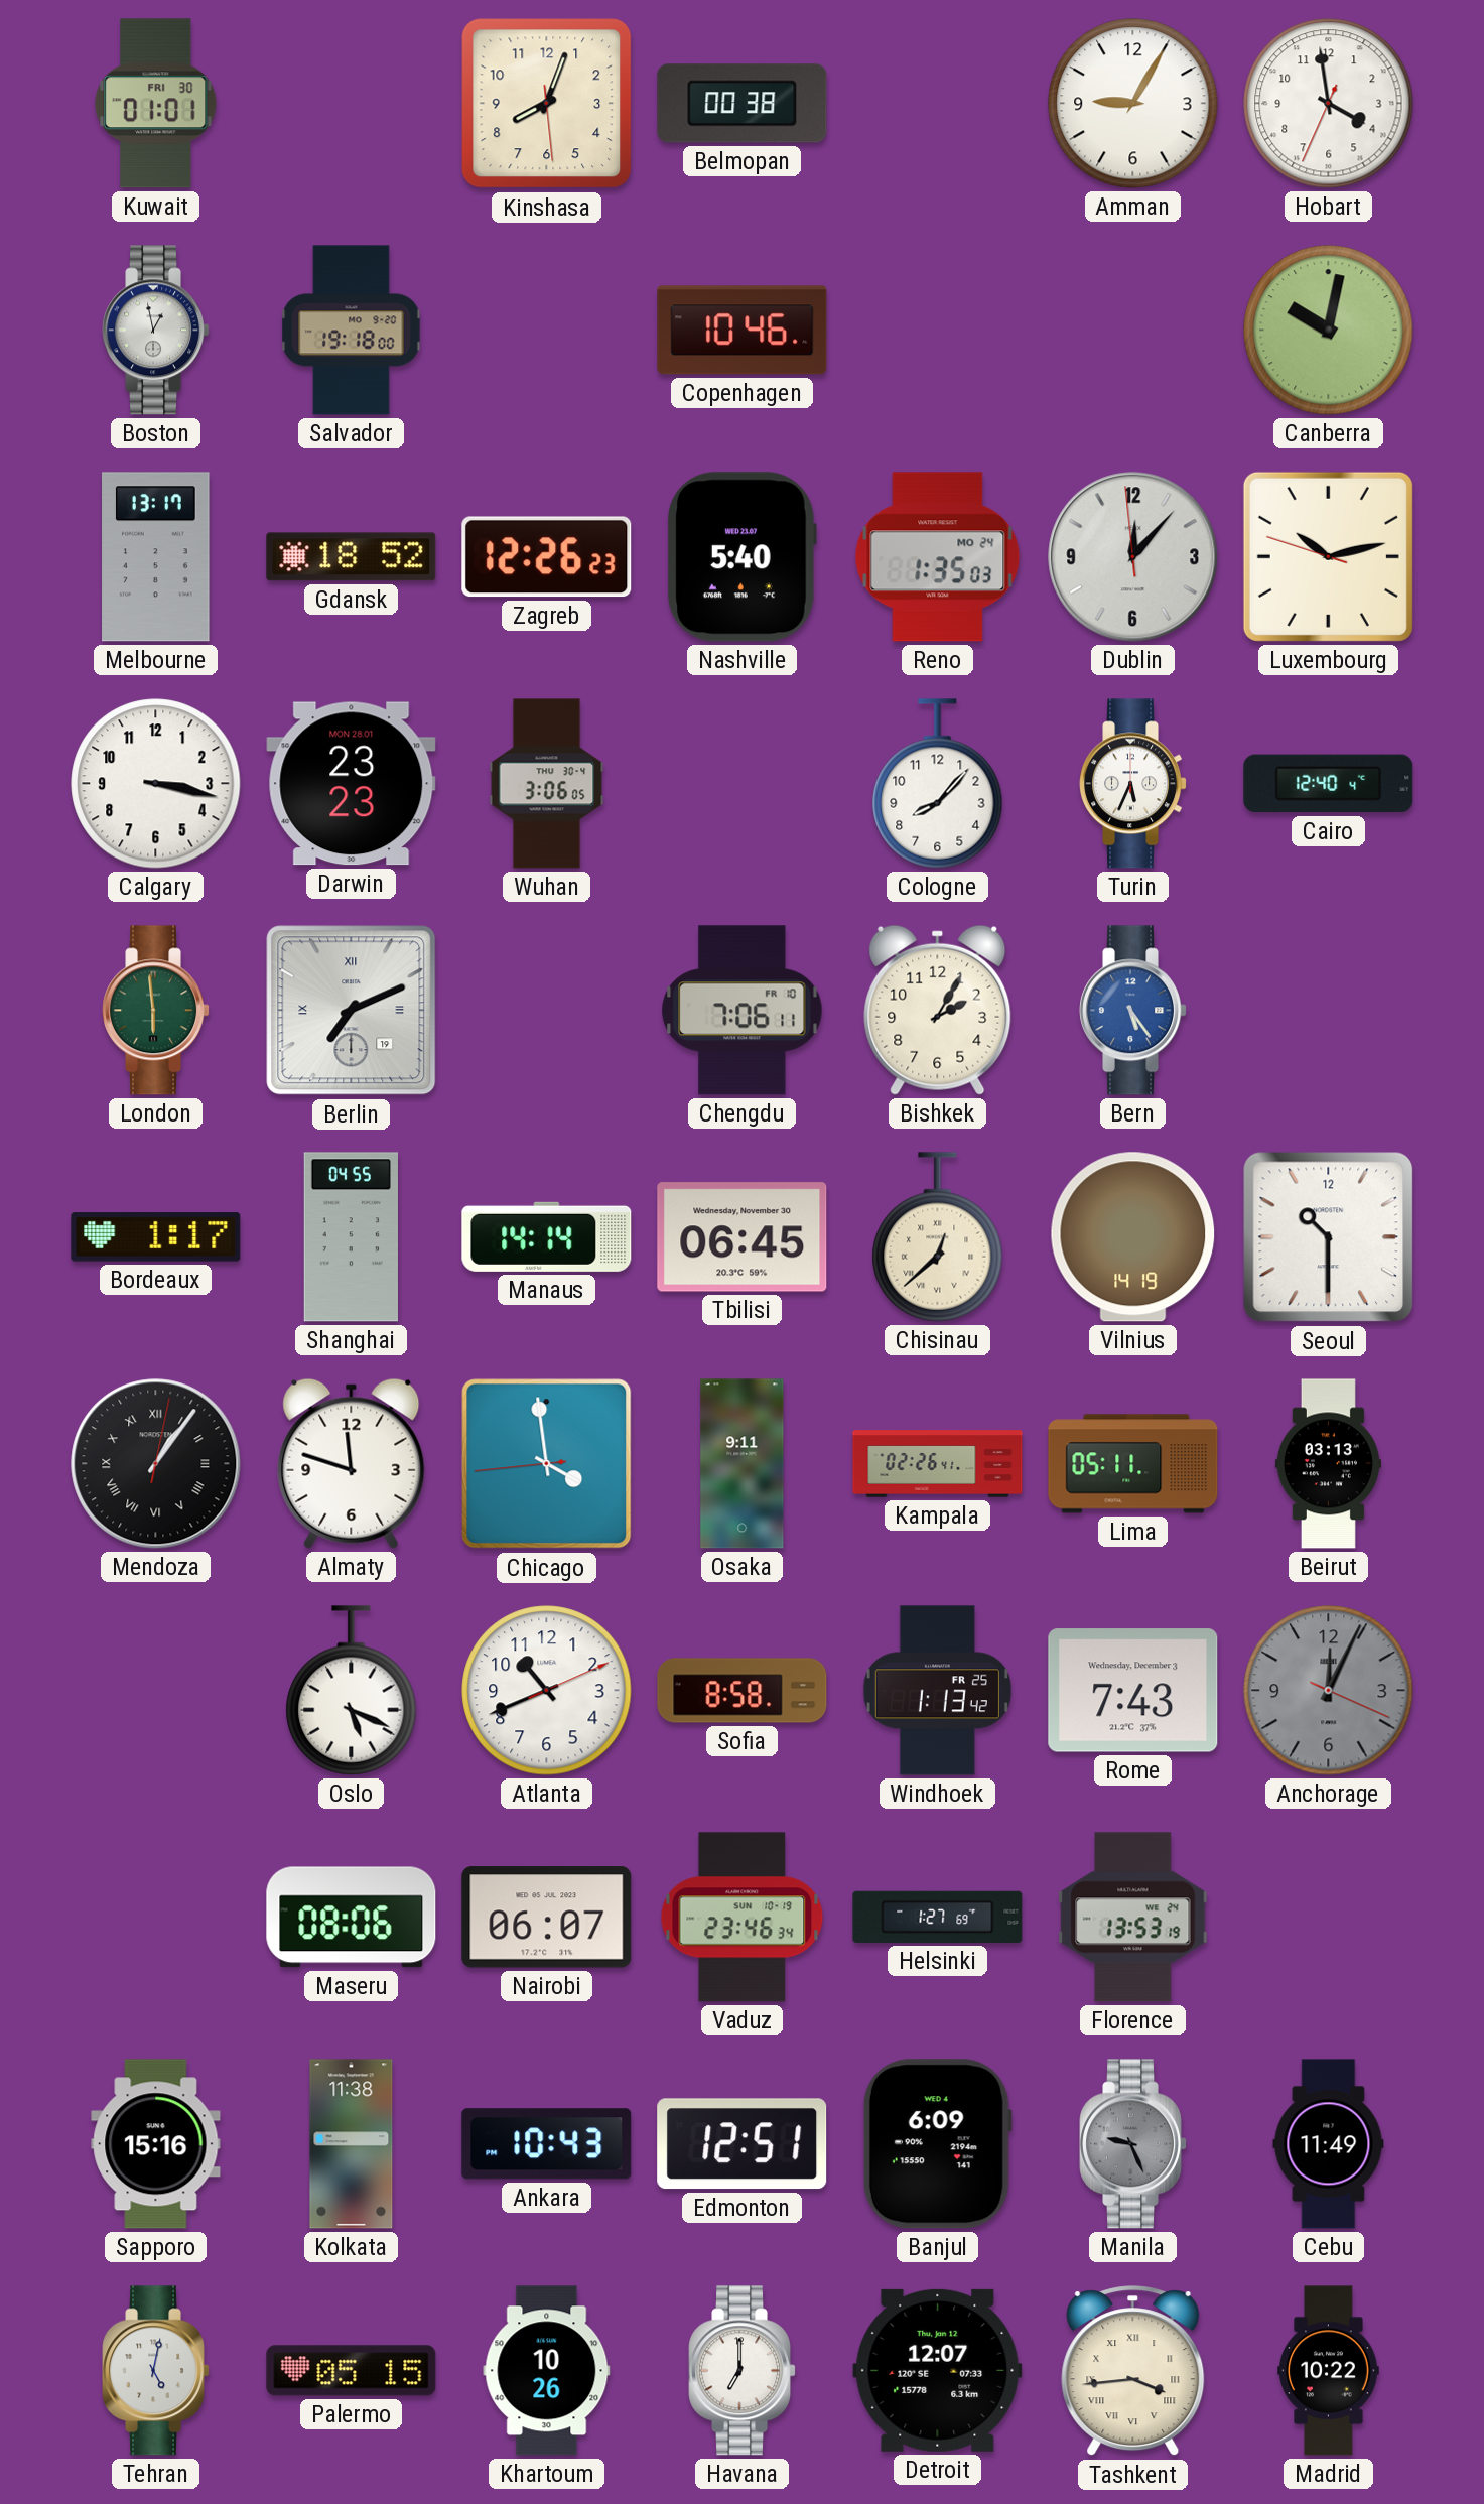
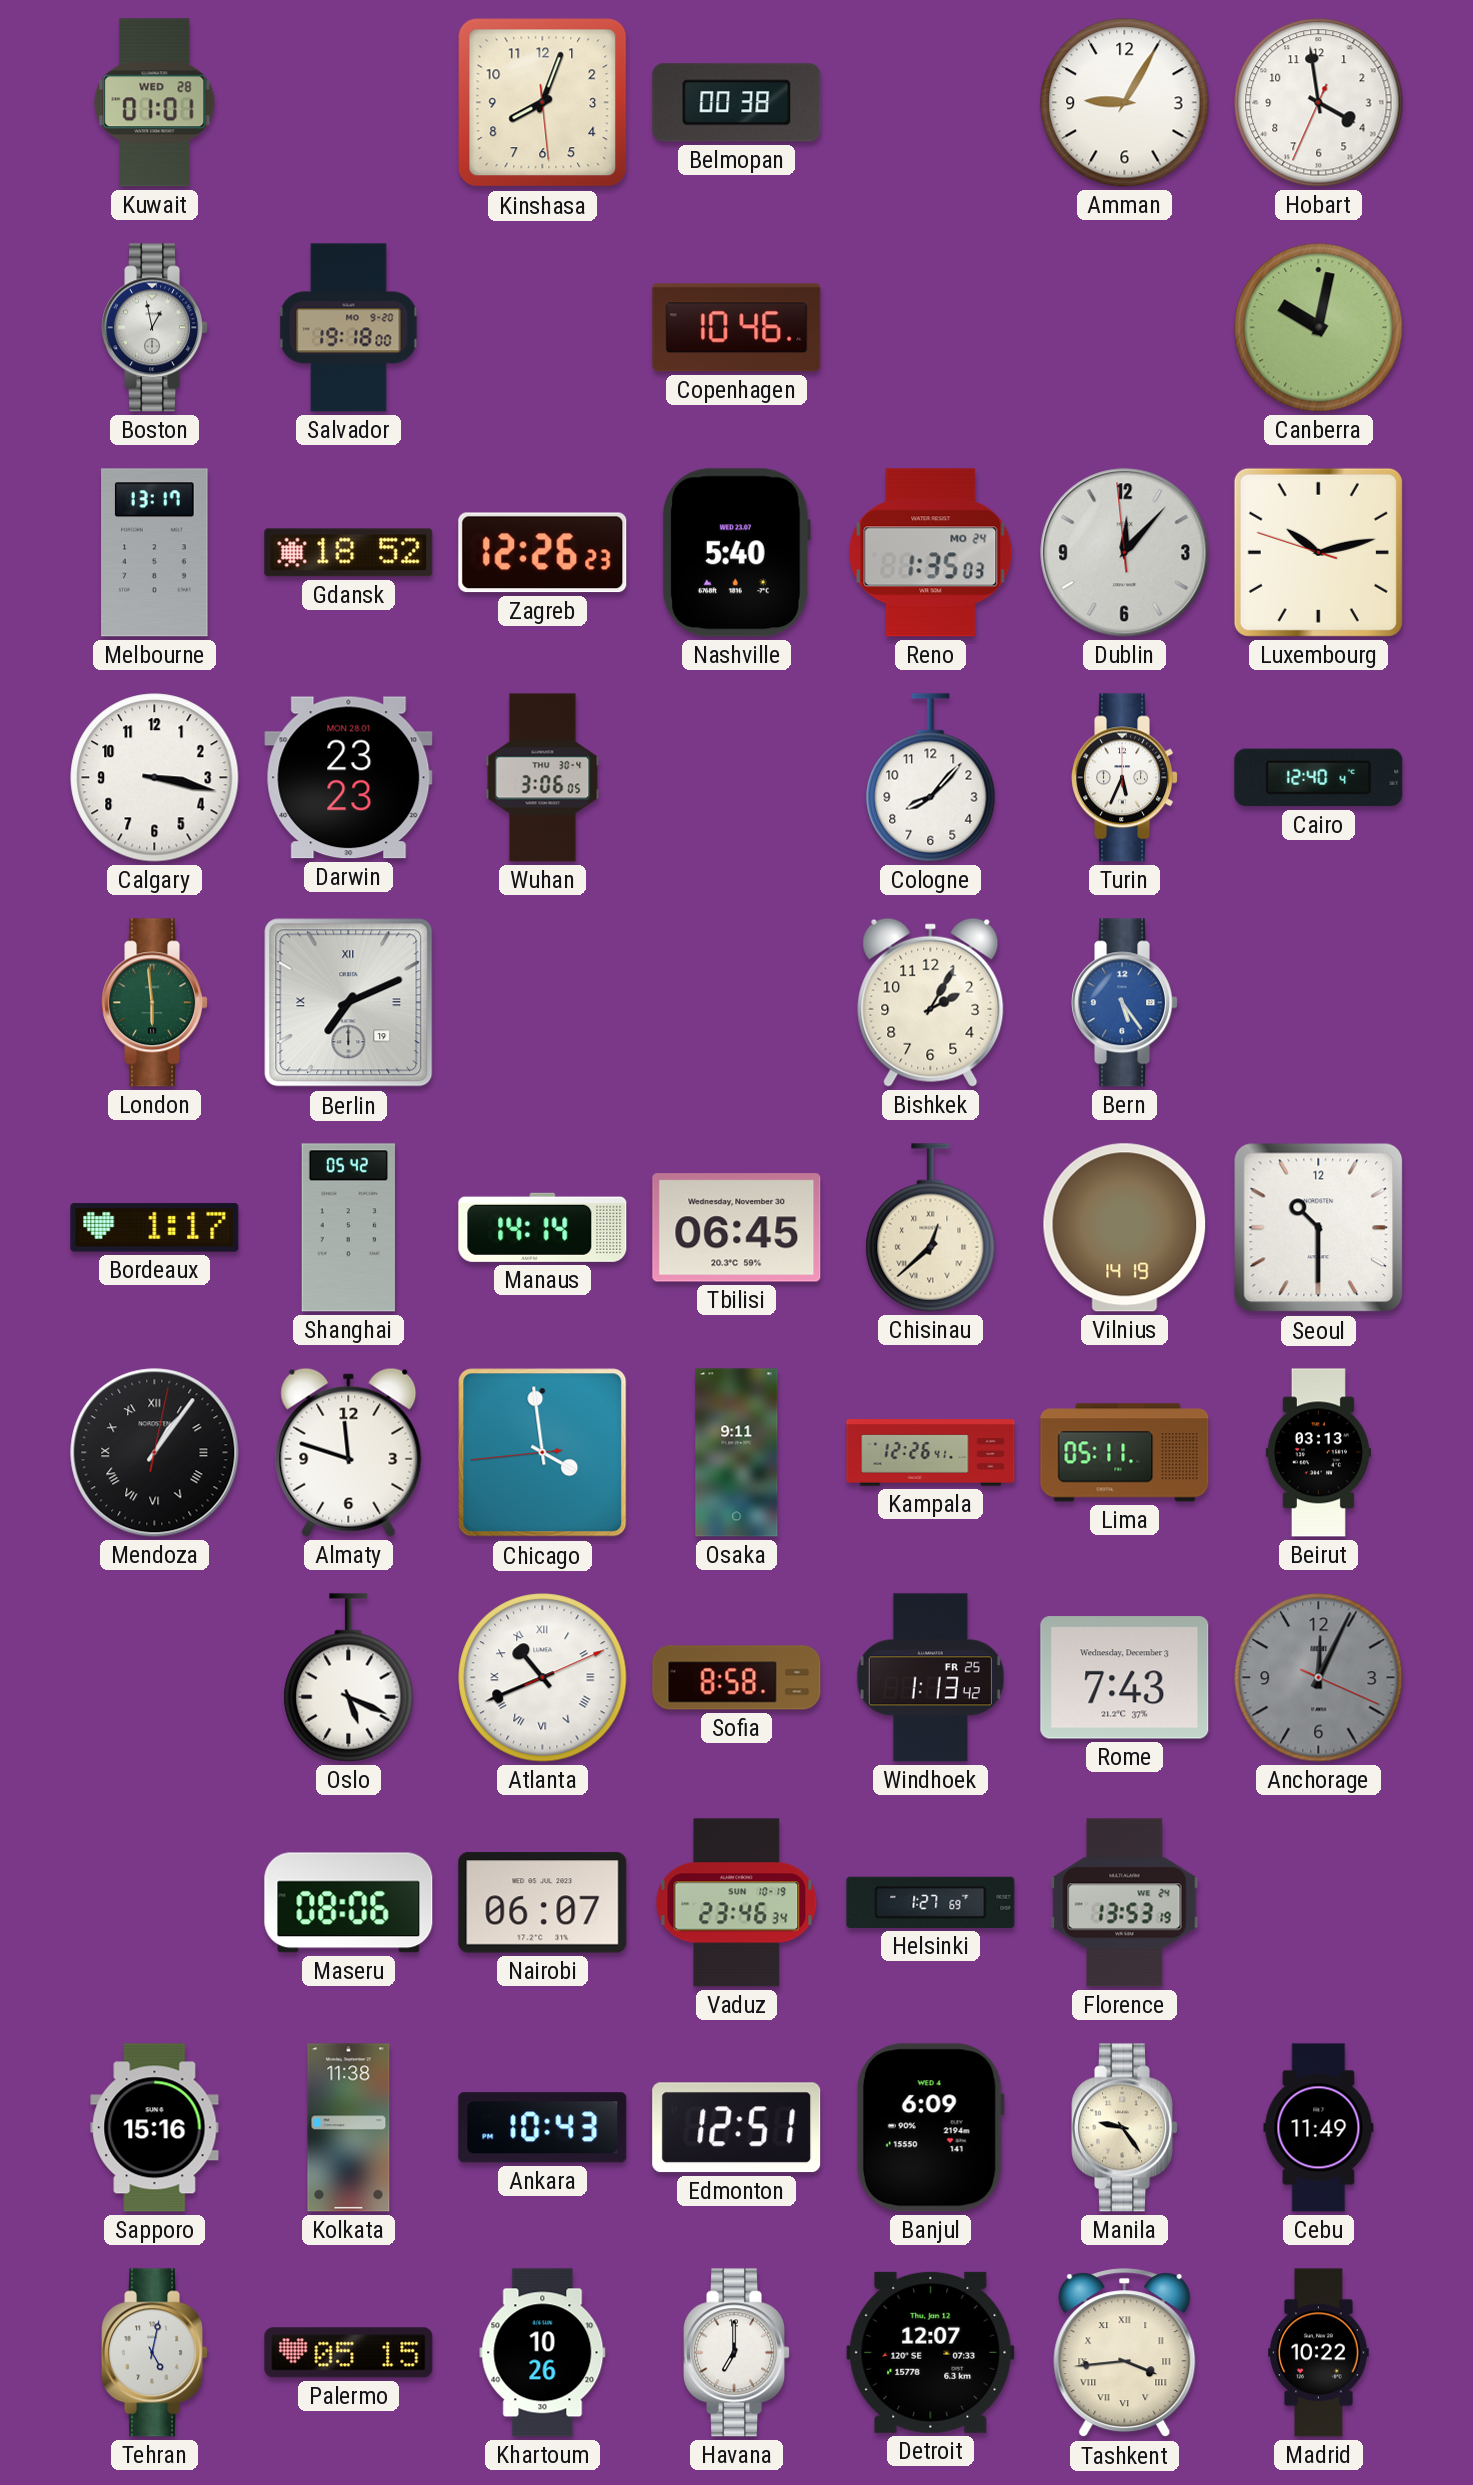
Kuwait date: FRI 30 -> WED 28 (155, 103)
Chengdu: 7:06 -> none (743, 1011)
Shanghai: 04:55 -> 05:42 (348, 1228)
Kampala: 02:26 -> 12:26 (931, 1453)
Atlanta numerals: Arabic -> Roman (543, 1678)
Manila: 9:26 -> 9:24 (1125, 2128)
Manila dial: grey -> cream (1125, 2128)
